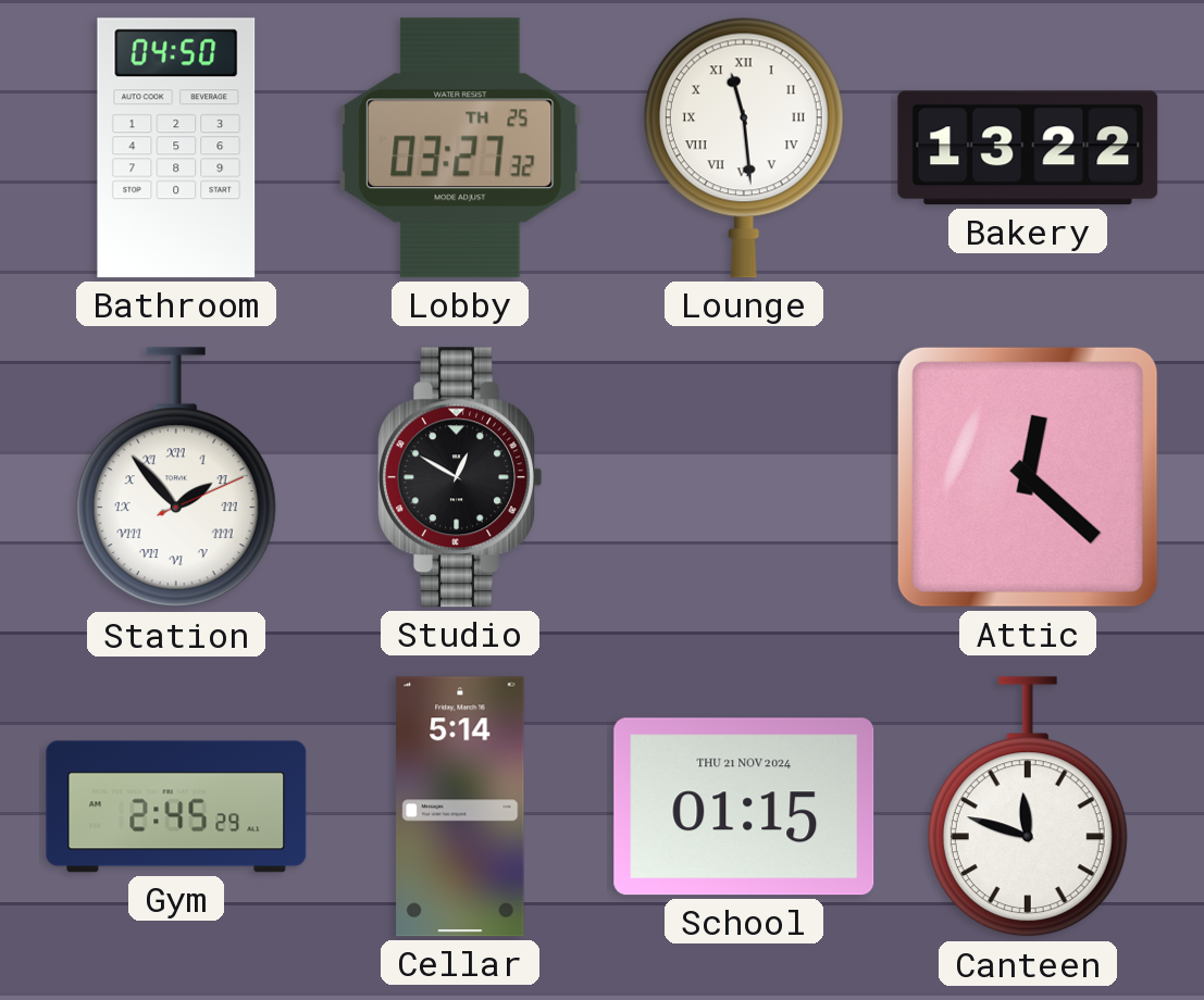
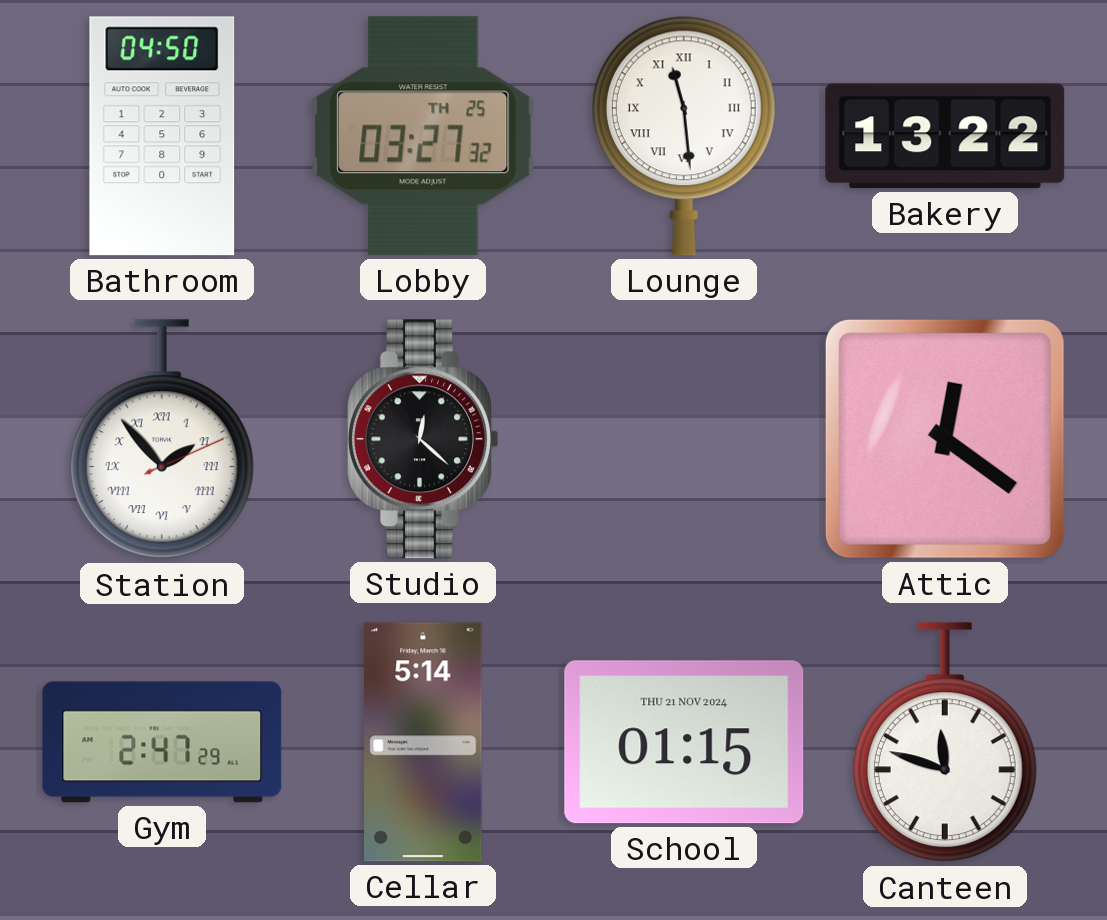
Studio: 12:50 -> 12:22 (423, 439)
Attic: 12:22 -> 12:21 (945, 439)
Gym: 2:45 -> 2:47 (162, 742)
